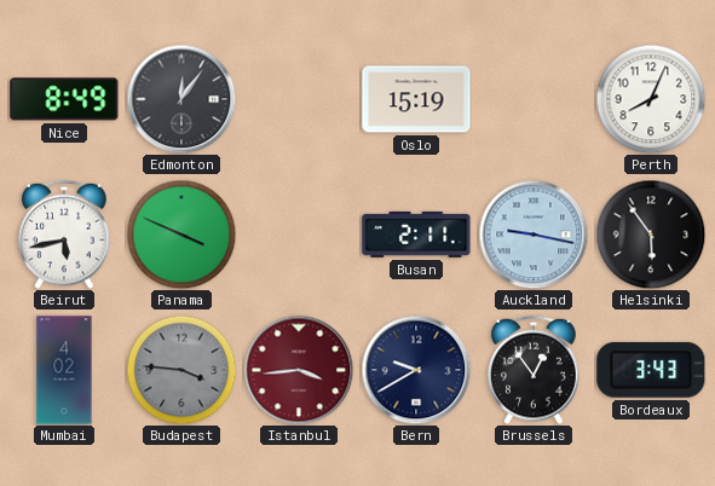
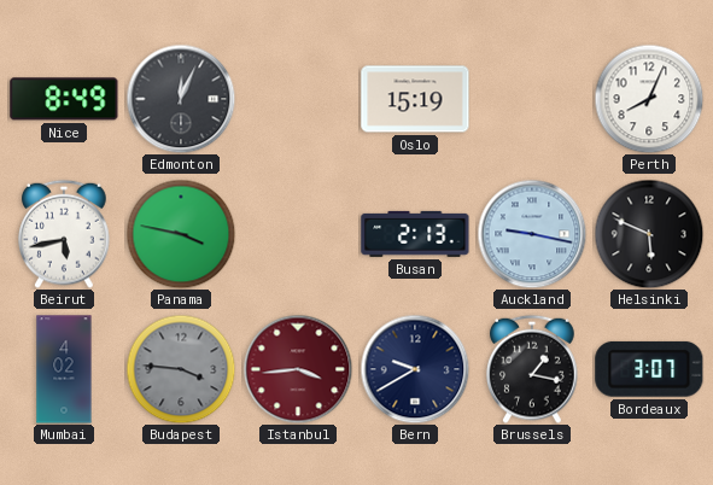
Edmonton: 12:06 -> 12:04 (181, 99)
Panama: 3:49 -> 3:47 (181, 234)
Busan: 2:11 -> 2:13 (415, 234)
Helsinki: 5:54 -> 5:49 (649, 234)
Brussels: 12:54 -> 1:17 (532, 369)
Bordeaux: 3:43 -> 3:07 (649, 369)
